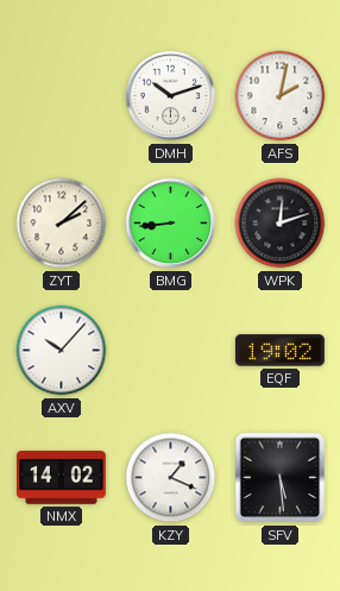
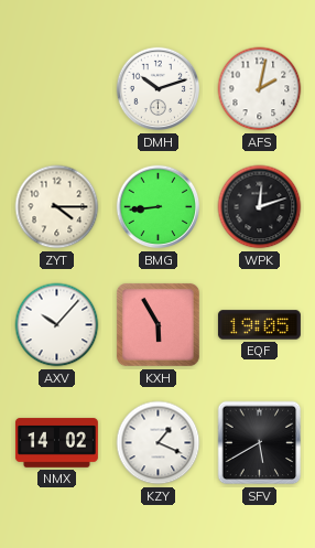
ZYT: 2:08 -> 4:15 (57, 207)
KXH: none -> 5:55 (157, 324)
EQF: 19:02 -> 19:05 (259, 325)
SFV: 5:29 -> 5:40 (260, 443)
